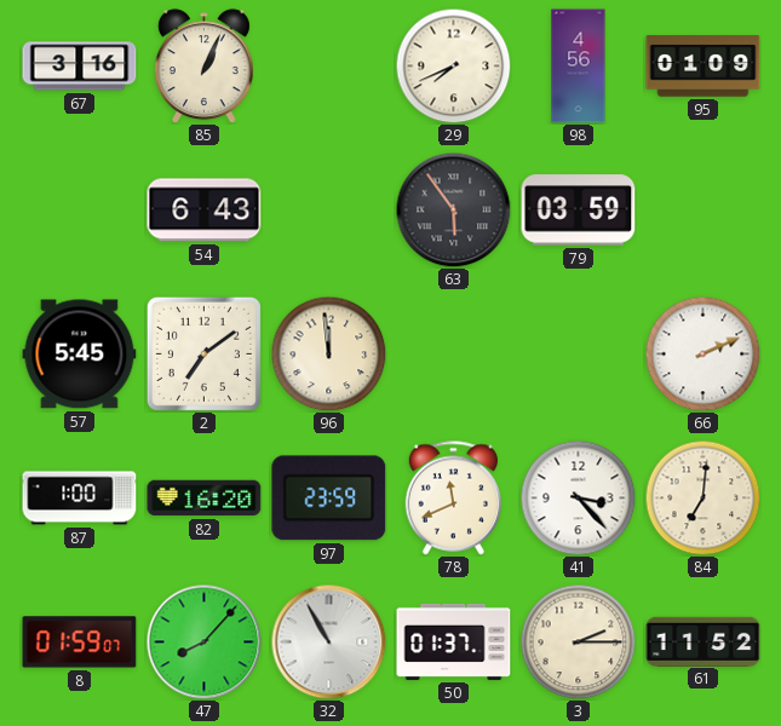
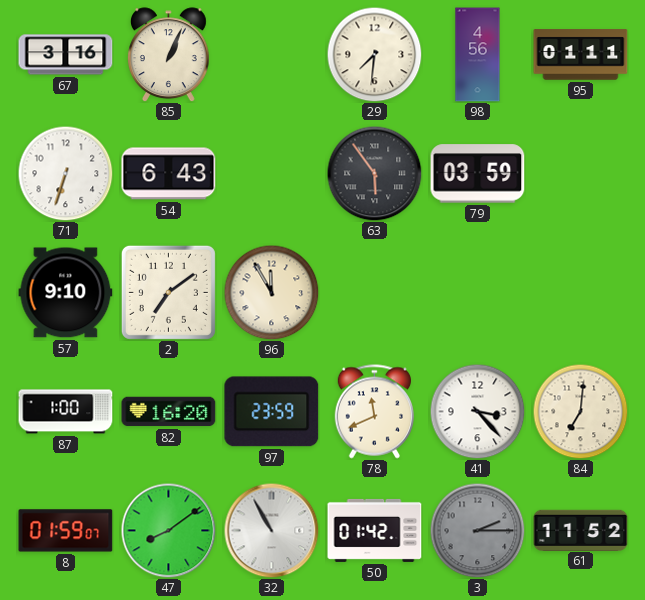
29: 7:41 -> 7:31 (374, 54)
95: 01:09 -> 01:11 (581, 55)
71: none -> 6:33 (65, 173)
57: 5:45 -> 9:10 (66, 293)
96: 11:59 -> 11:55 (271, 292)
66: 2:11 -> none (702, 353)
47: 8:07 -> 8:09 (168, 530)
50: 01:37 -> 01:42 (375, 530)
3 dial: cream -> grey (477, 530)
